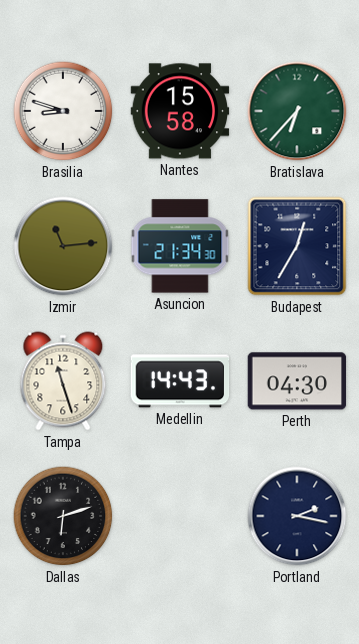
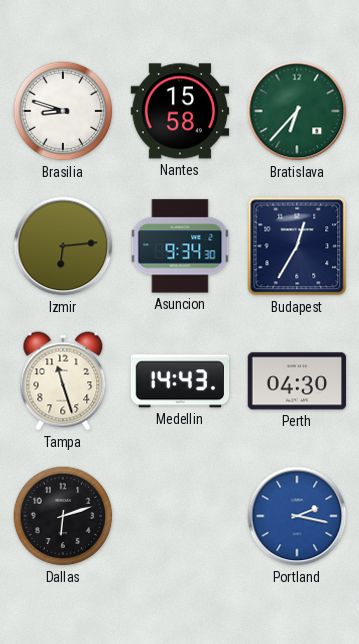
Izmir: 11:14 -> 6:14 (63, 246)
Asuncion: 21:34 -> 9:34 (180, 246)
Portland dial: navy -> blue (297, 516)
